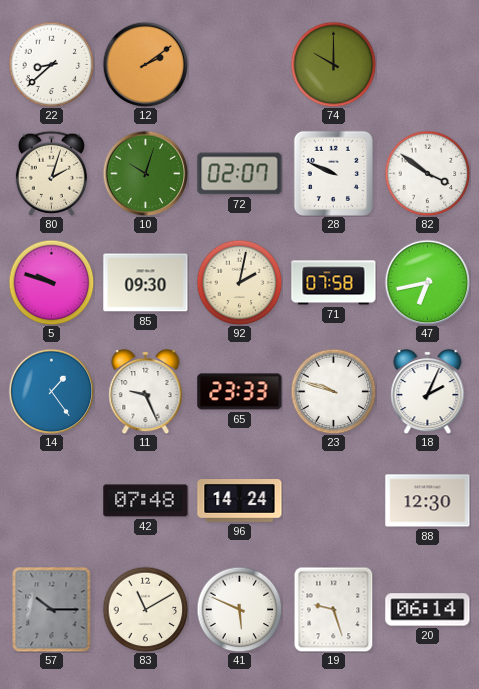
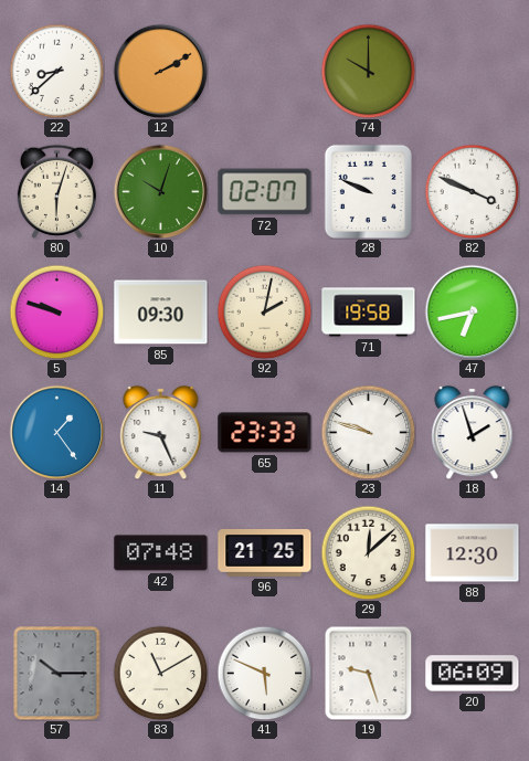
12: 2:09 -> 2:10 (160, 71)
80: 2:03 -> 6:03 (56, 191)
82: 3:51 -> 3:49 (472, 191)
71: 07:58 -> 19:58 (369, 313)
18: 2:04 -> 1:57 (473, 432)
96: 14:24 -> 21:25 (265, 553)
29: none -> 12:08 (368, 552)
20: 06:14 -> 06:09 (473, 674)
